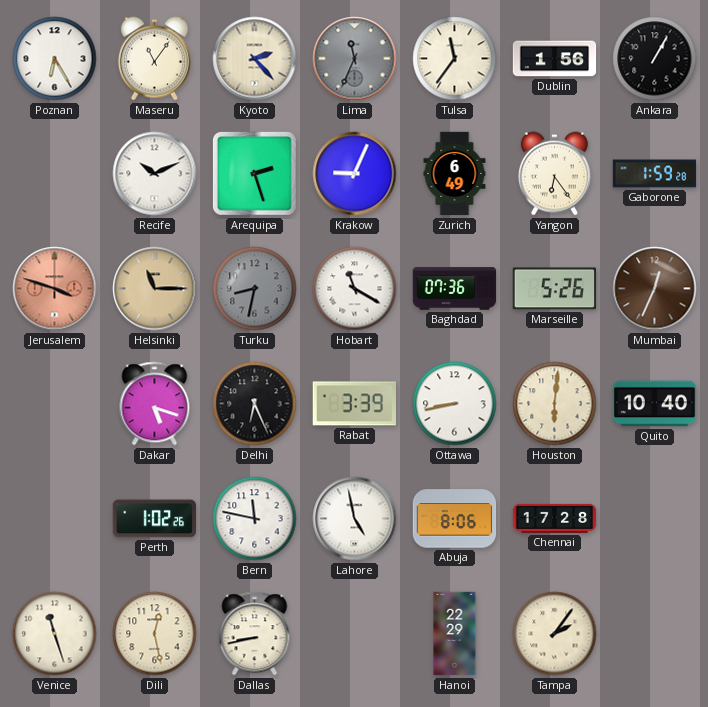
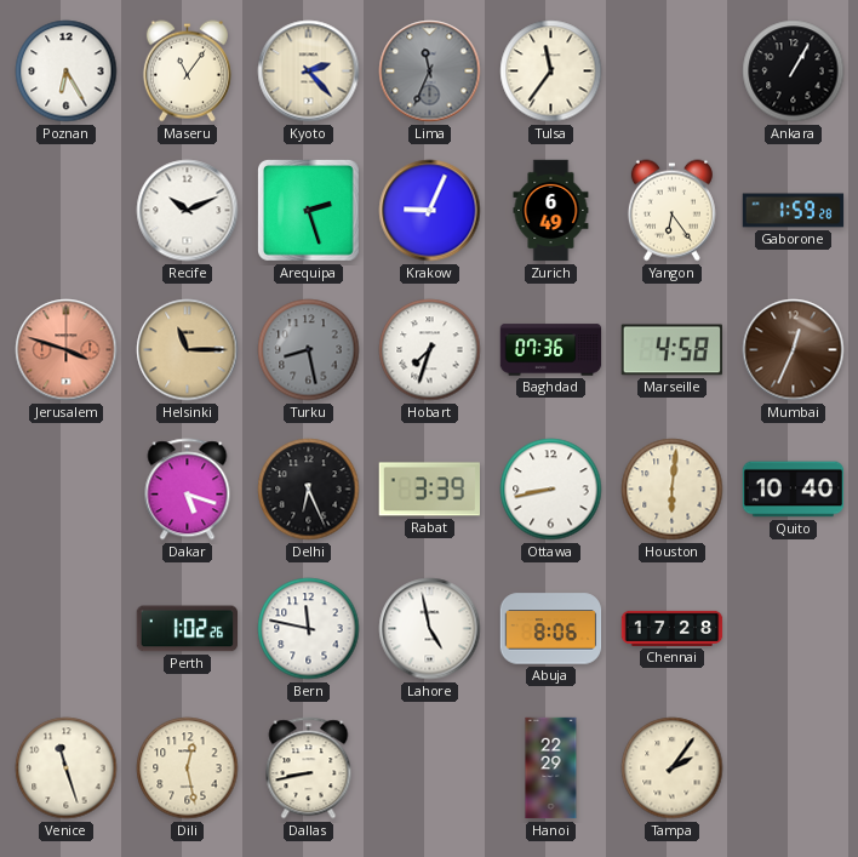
Dublin: 1:56 -> none (555, 59)
Turku: 8:32 -> 8:28 (309, 350)
Hobart: 11:20 -> 7:33 (430, 350)
Marseille: 5:26 -> 4:58 (671, 350)
